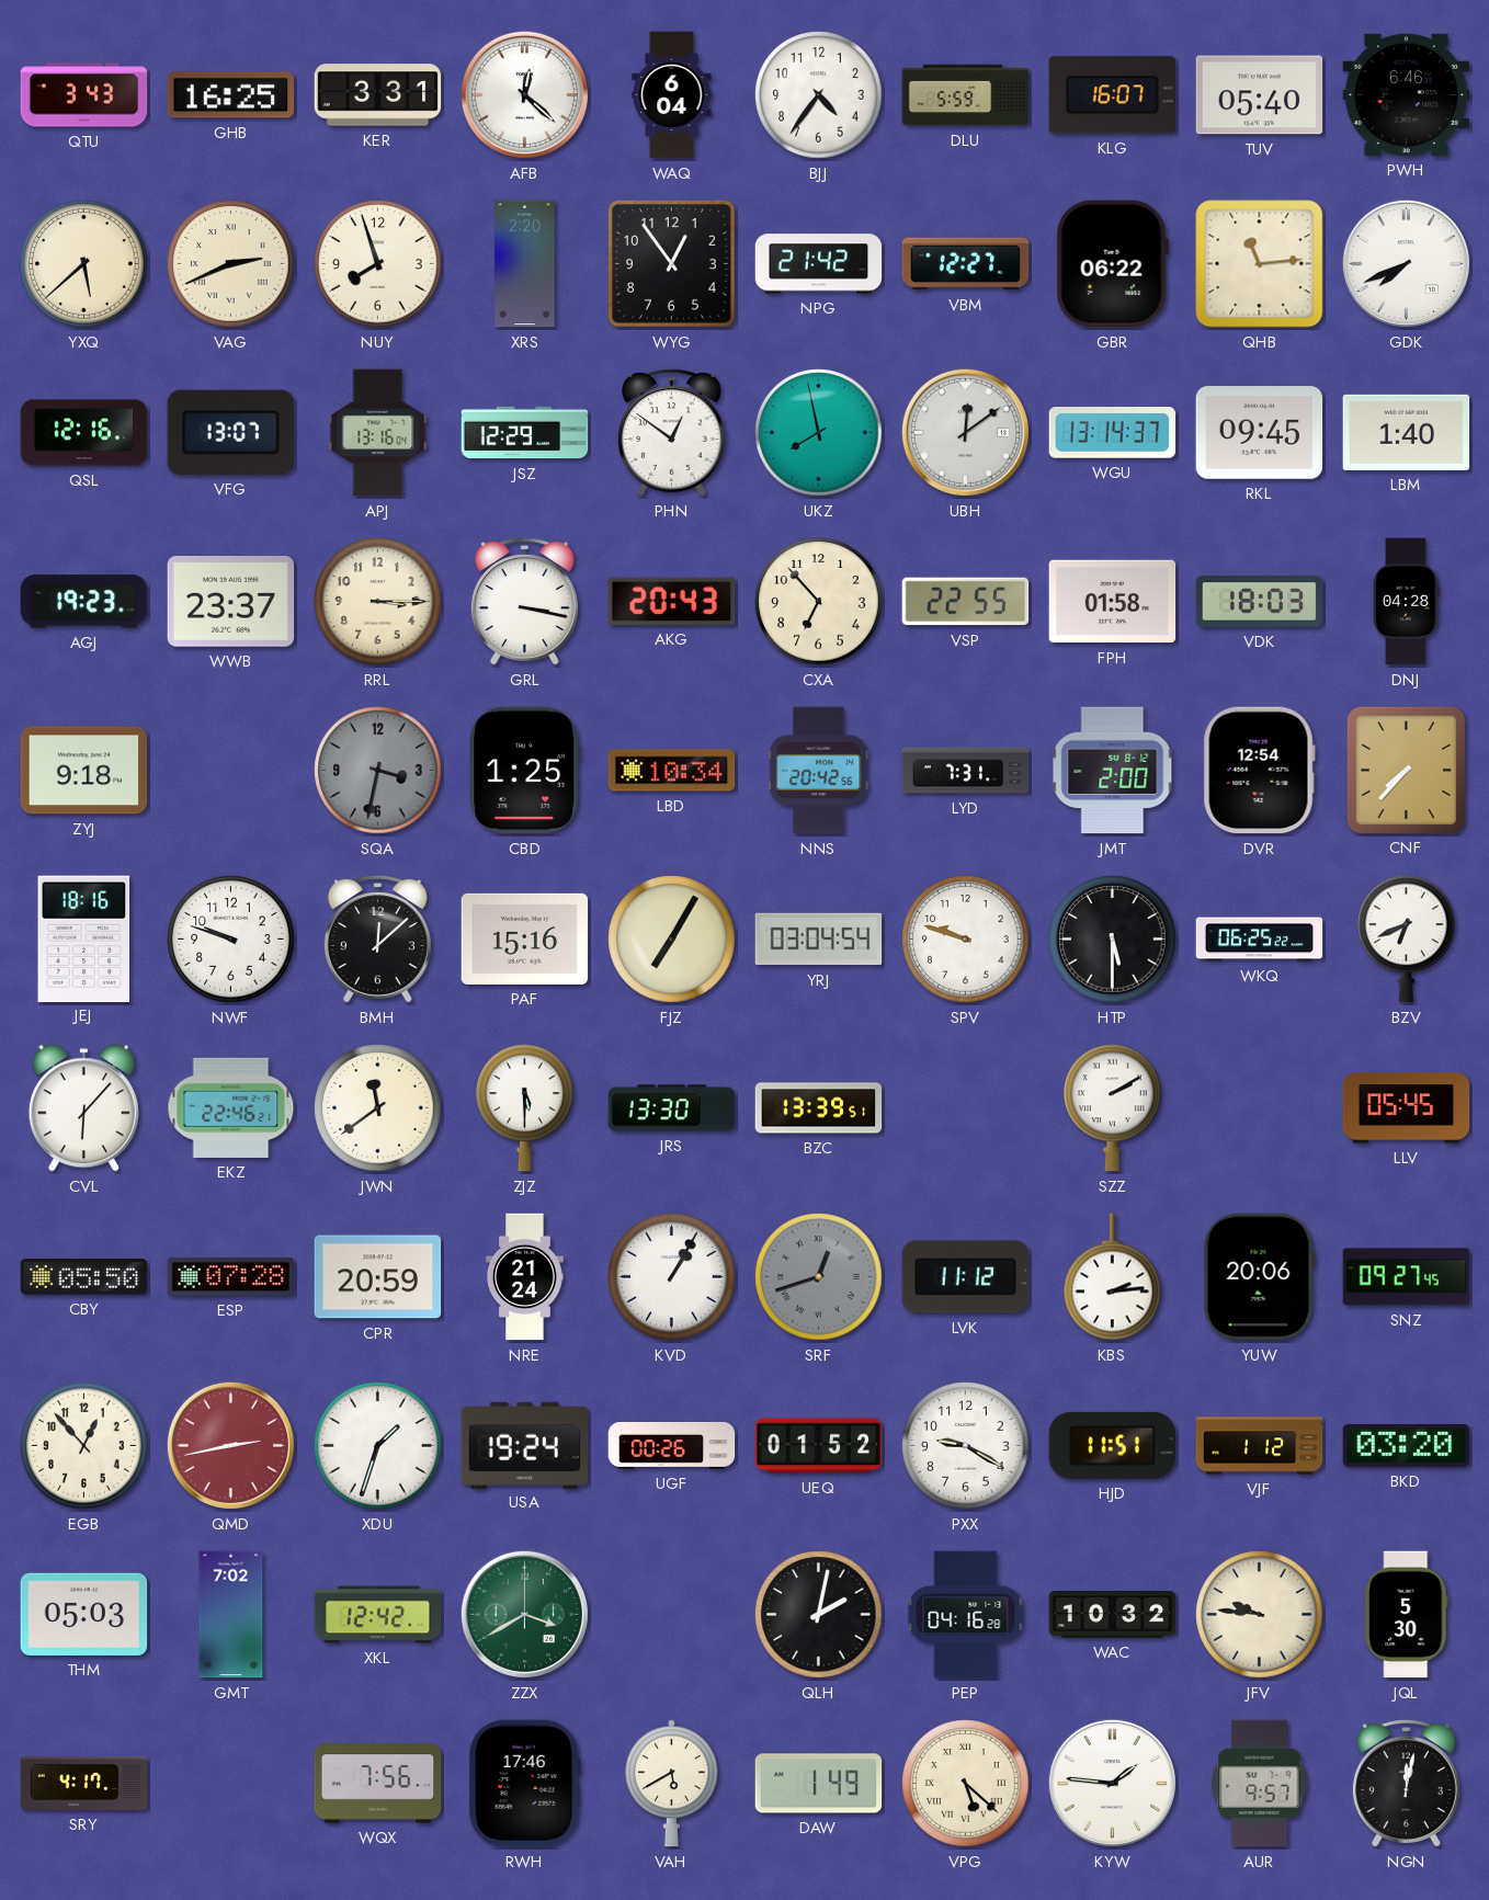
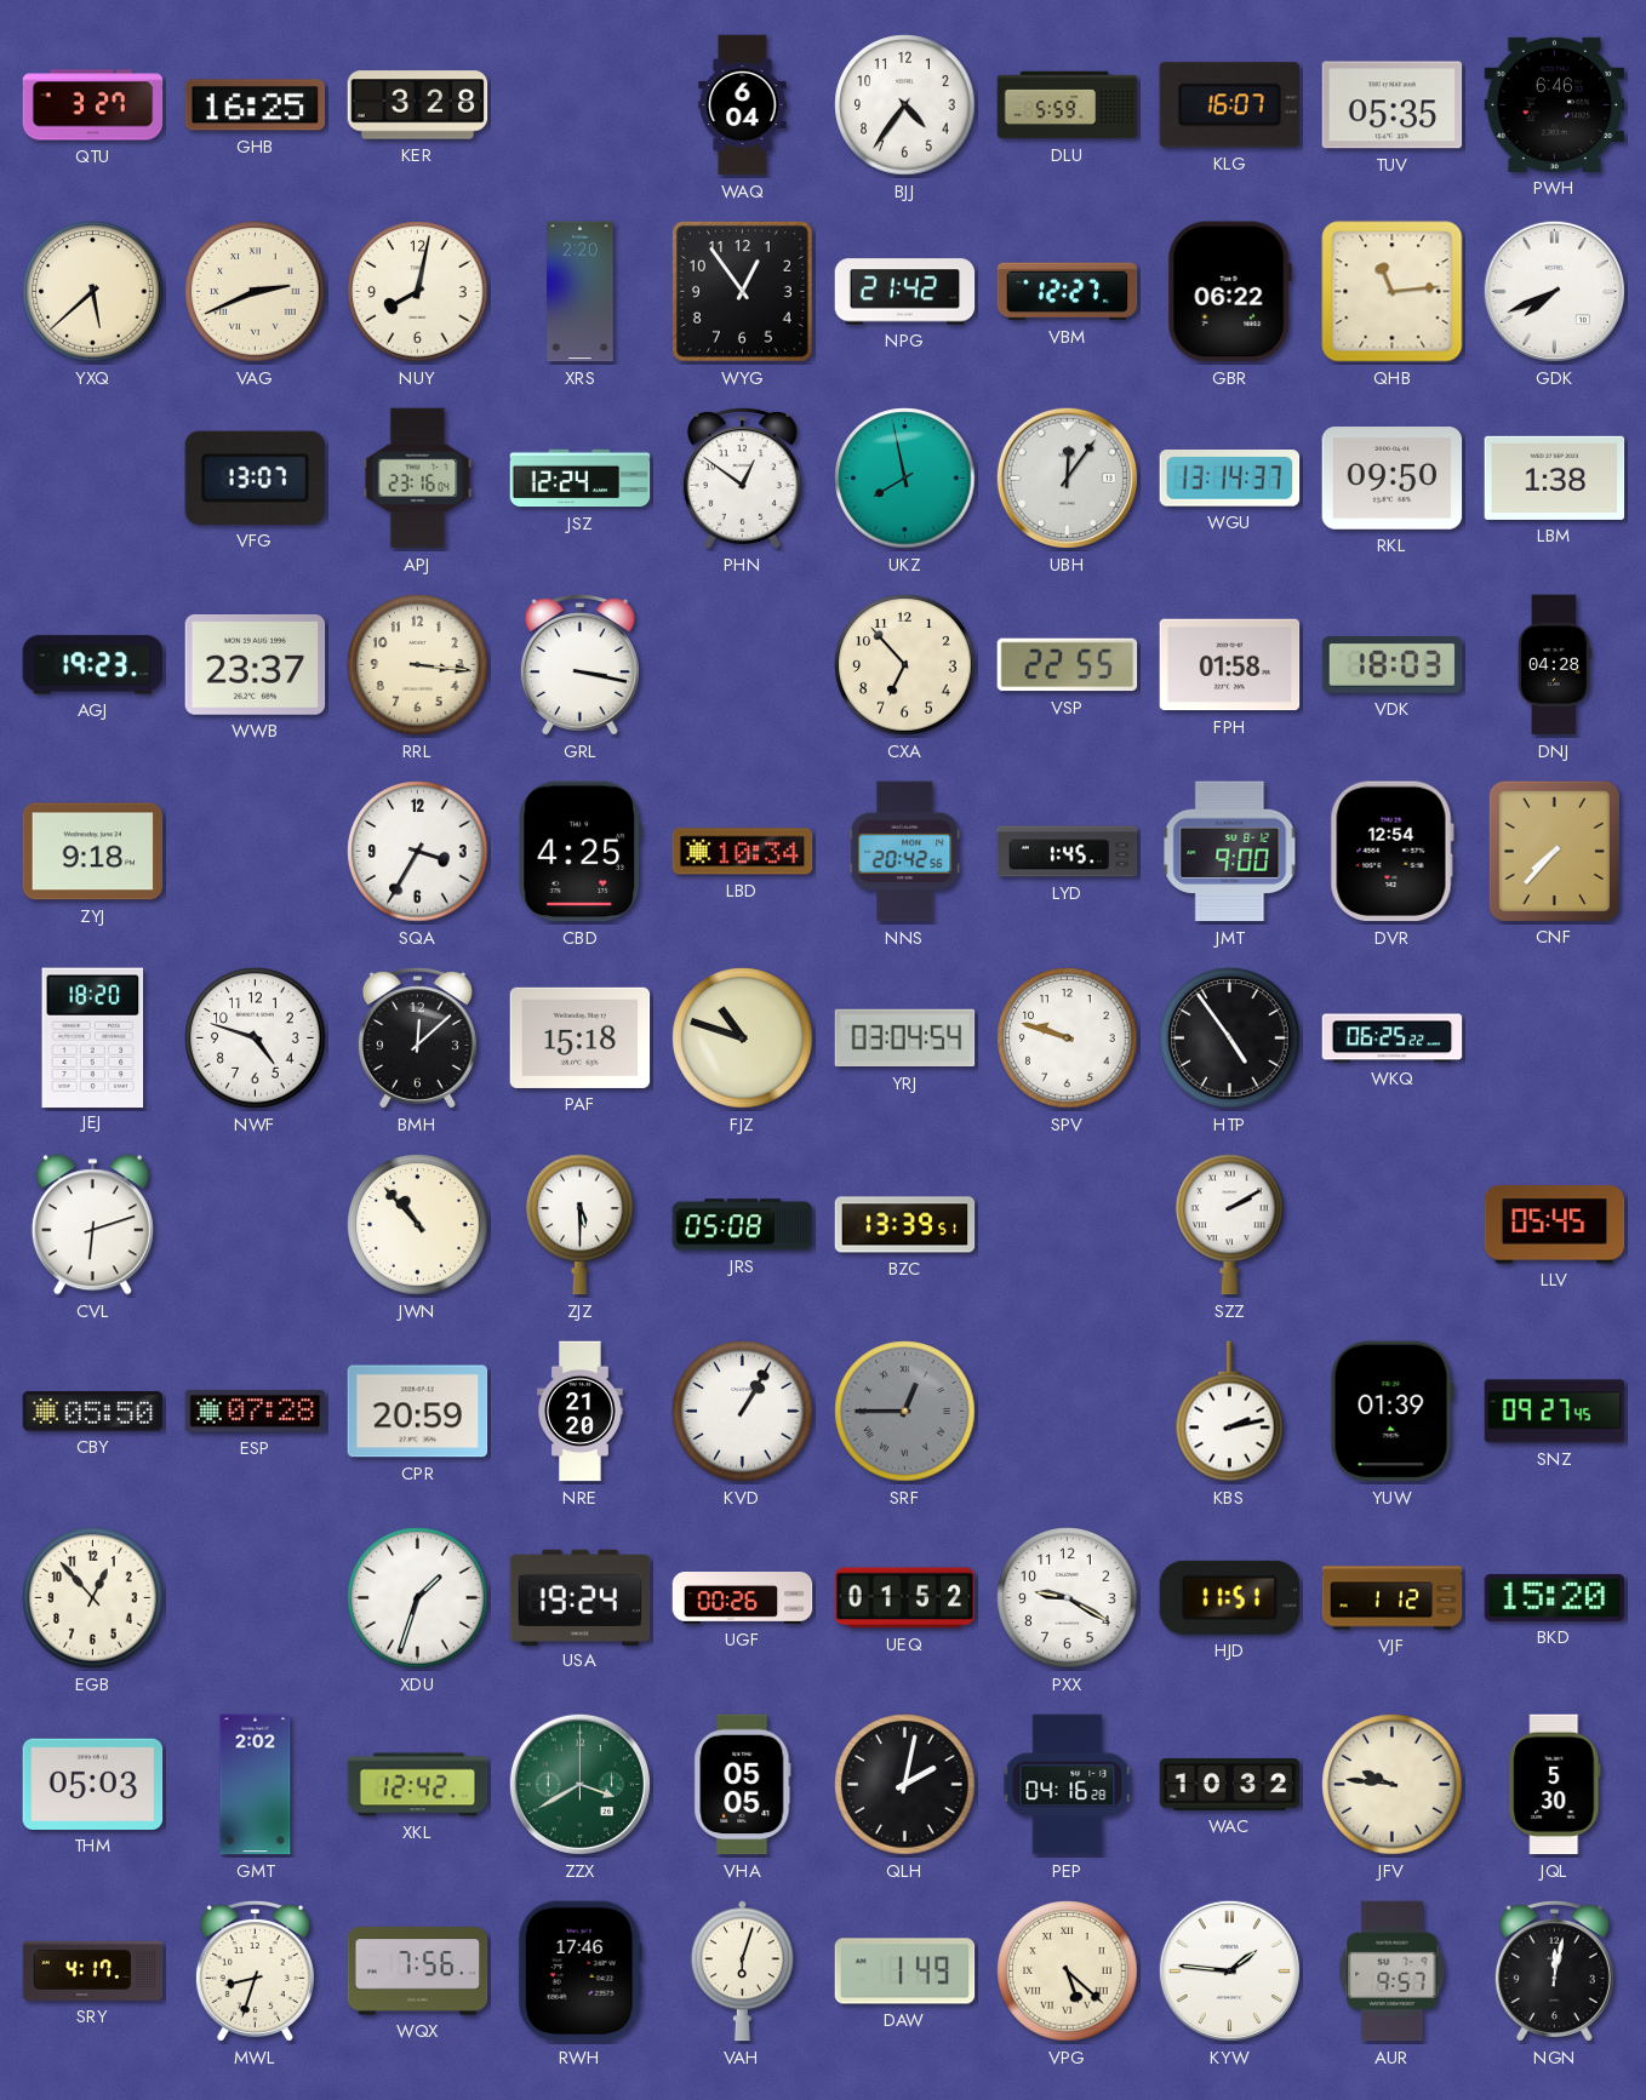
QTU: 3:43 -> 3:27 (93, 105)
KER: 3:31 -> 3:28 (418, 105)
AFB: 12:22 -> none (524, 94)
TUV: 05:40 -> 05:35 (1393, 105)
NUY: 7:57 -> 8:02 (418, 292)
QSL: 12:16 -> none (84, 433)
APJ: 13:16 -> 23:16 (418, 479)
JSZ: 12:29 -> 12:24 (581, 479)
UBH: 12:09 -> 12:06 (1067, 477)
RKL: 09:45 -> 09:50 (1393, 479)
LBM: 1:40 -> 1:38 (1555, 477)
RRL: 3:15 -> 3:16 (418, 665)
AKG: 20:43 -> none (672, 601)
SQA: 3:32 -> 3:35 (418, 852)
SQA dial: grey -> white (418, 852)
CBD: 1:25 -> 4:25 (581, 852)
LYD: 7:31 -> 1:45 (1068, 852)
JMT: 2:00 -> 9:00 (1230, 852)
JEJ: 18:16 -> 18:20 (93, 1037)
NWF: 9:48 -> 4:48 (256, 1038)
PAF: 15:16 -> 15:18 (581, 1037)
FJZ: 7:05 -> 10:48 (743, 1038)
HTP: 5:30 -> 4:54 (1230, 1038)
BZV: 6:41 -> none (1407, 940)
CVL: 6:07 -> 6:12 (92, 1225)
EKZ: 22:46 -> none (231, 1107)
JWN: 11:39 -> 10:53 (418, 1225)
JRS: 13:30 -> 05:08 (743, 1225)
NRE: 21:24 -> 21:20 (581, 1412)
SRF: 12:42 -> 12:45 (905, 1412)
LVK: 11:12 -> none (966, 1277)
KBS: 2:14 -> 2:13 (1230, 1412)
YUW: 20:06 -> 01:39 (1391, 1412)
QMD: 2:43 -> none (230, 1445)
BKD: 03:20 -> 15:20 (1555, 1597)
GMT: 7:02 -> 2:02 (256, 1785)
VHA: none -> 05:05 (743, 1785)
MWL: none -> 8:33 (255, 1972)
VAH: 5:40 -> 6:03 (742, 1972)
